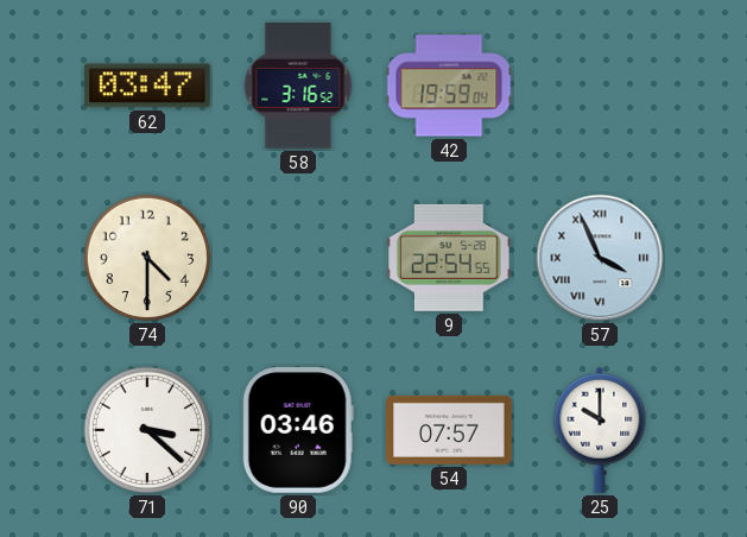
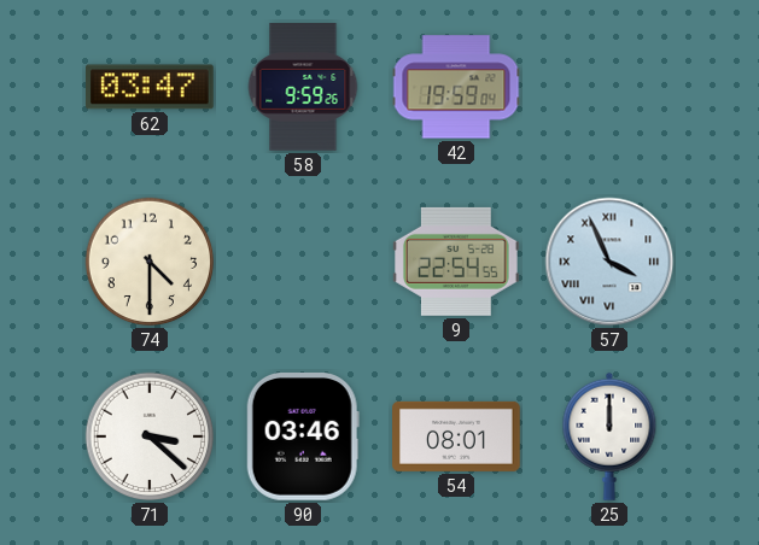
58: 3:16 -> 9:59 (303, 87)
54: 07:57 -> 08:01 (456, 436)
25: 10:00 -> 12:00 (609, 436)
